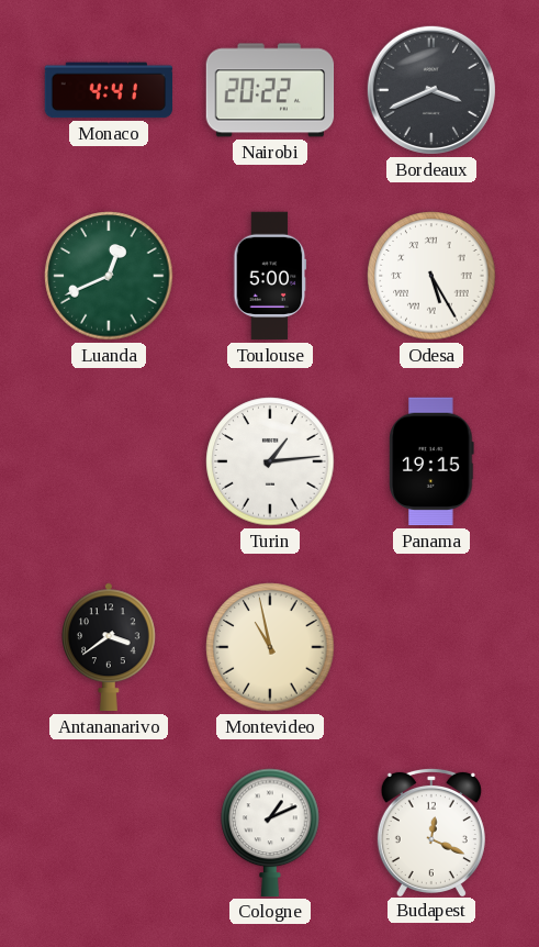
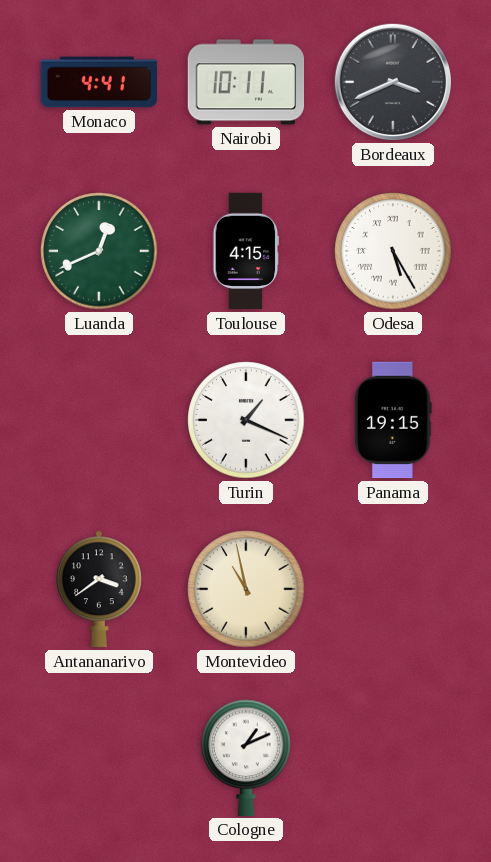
Nairobi: 20:22 -> 10:11 (246, 82)
Toulouse: 5:00 -> 4:15 (246, 251)
Turin: 1:14 -> 1:19 (246, 420)
Budapest: 12:19 -> none (431, 832)
